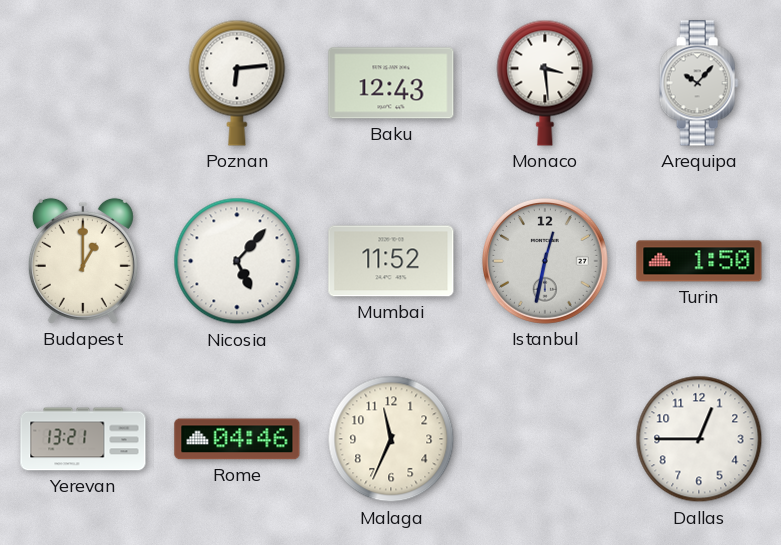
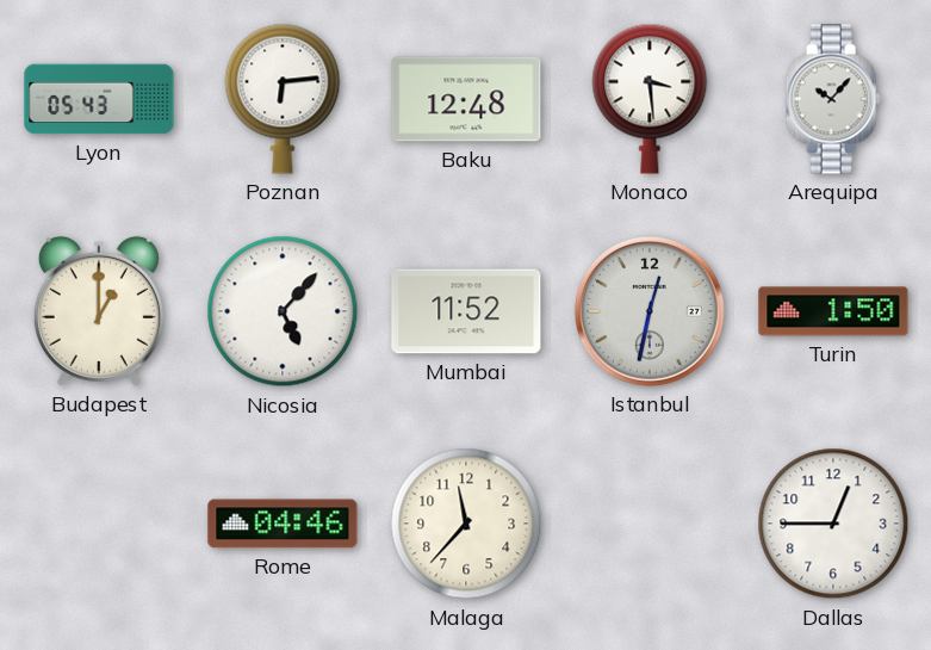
Lyon: none -> 05:43 (99, 99)
Baku: 12:43 -> 12:48 (466, 99)
Yerevan: 13:21 -> none (83, 439)
Malaga: 11:34 -> 11:37 (466, 524)
